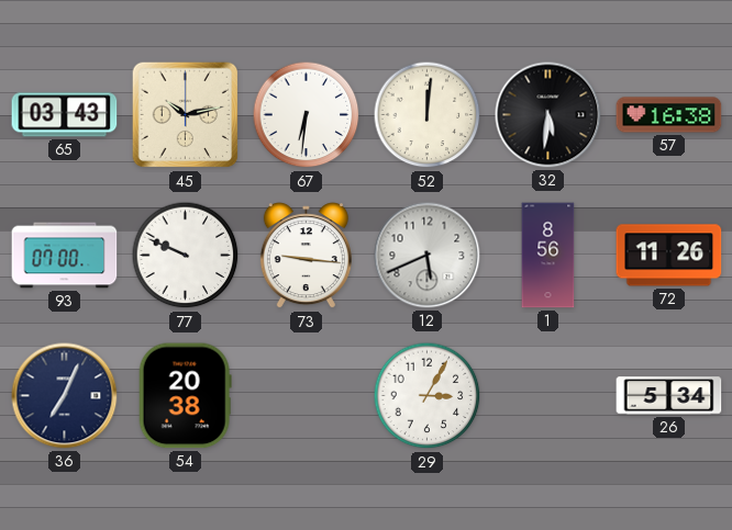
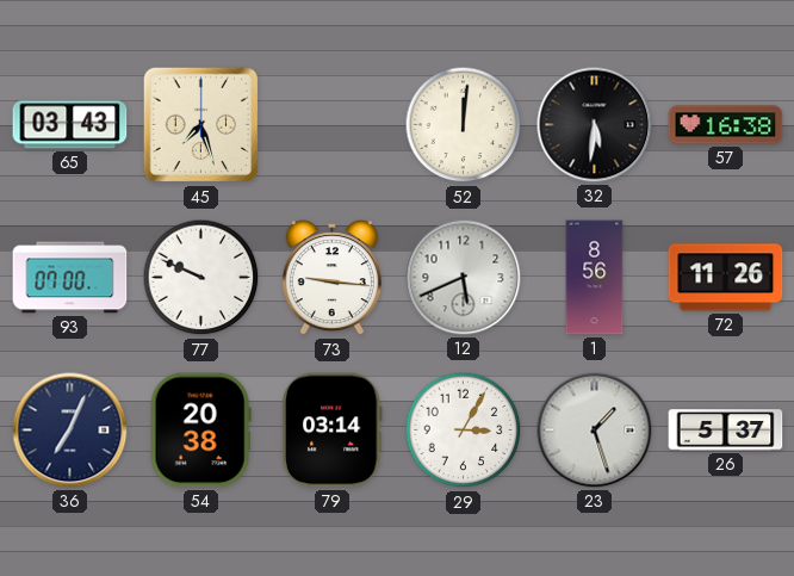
45: 10:13 -> 7:27 (201, 125)
67: 6:31 -> none (307, 115)
79: none -> 03:14 (333, 431)
23: none -> 1:27 (595, 431)
26: 5:34 -> 5:37 (726, 431)
